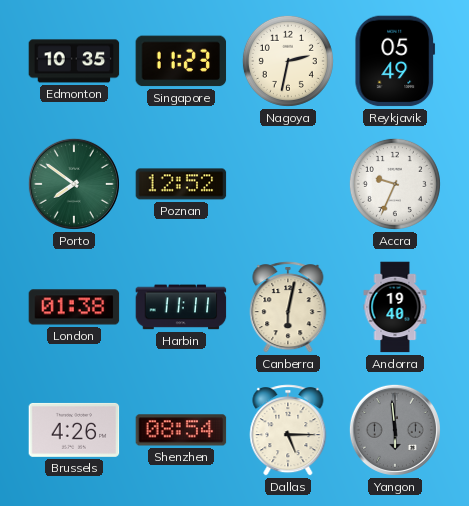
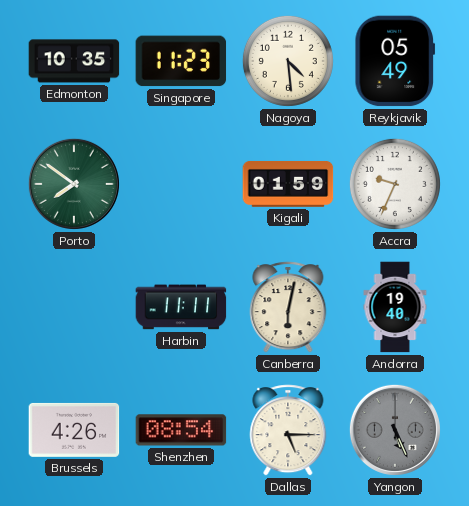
Nagoya: 2:32 -> 4:29 (288, 61)
Poznan: 12:52 -> none (181, 184)
Kigali: none -> 01:59 (288, 184)
London: 01:38 -> none (74, 307)
Yangon: 5:59 -> 5:26 (395, 430)
